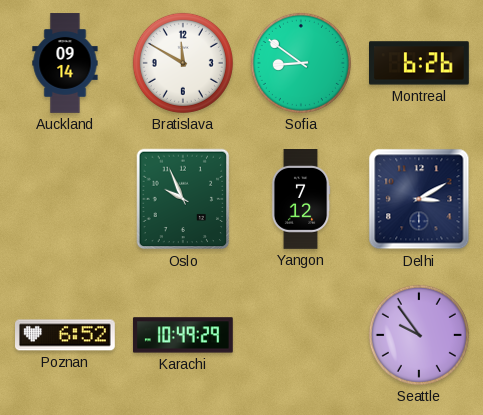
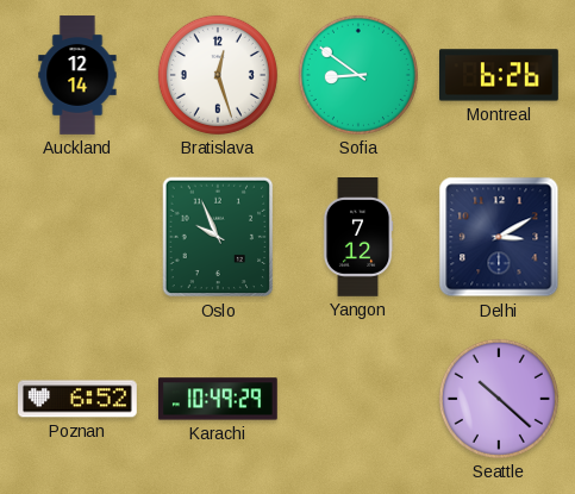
Auckland: 09:14 -> 12:14 (77, 75)
Bratislava: 11:50 -> 12:27 (218, 75)
Seattle: 9:54 -> 10:22 (499, 399)
